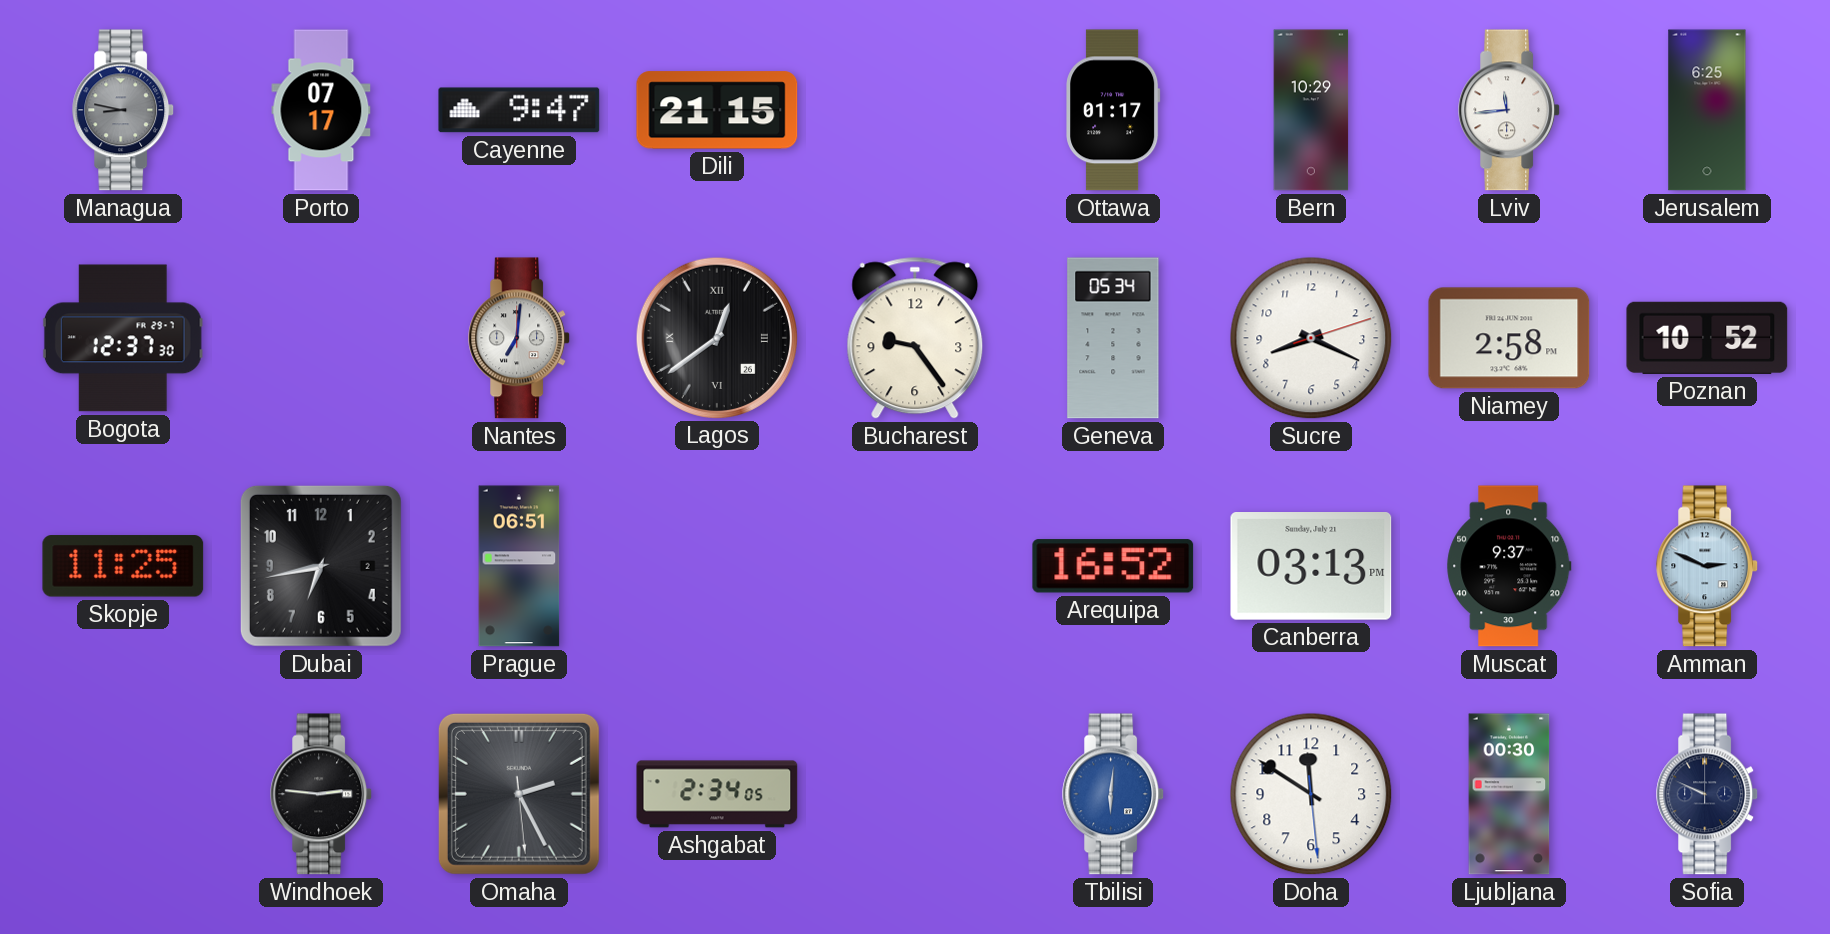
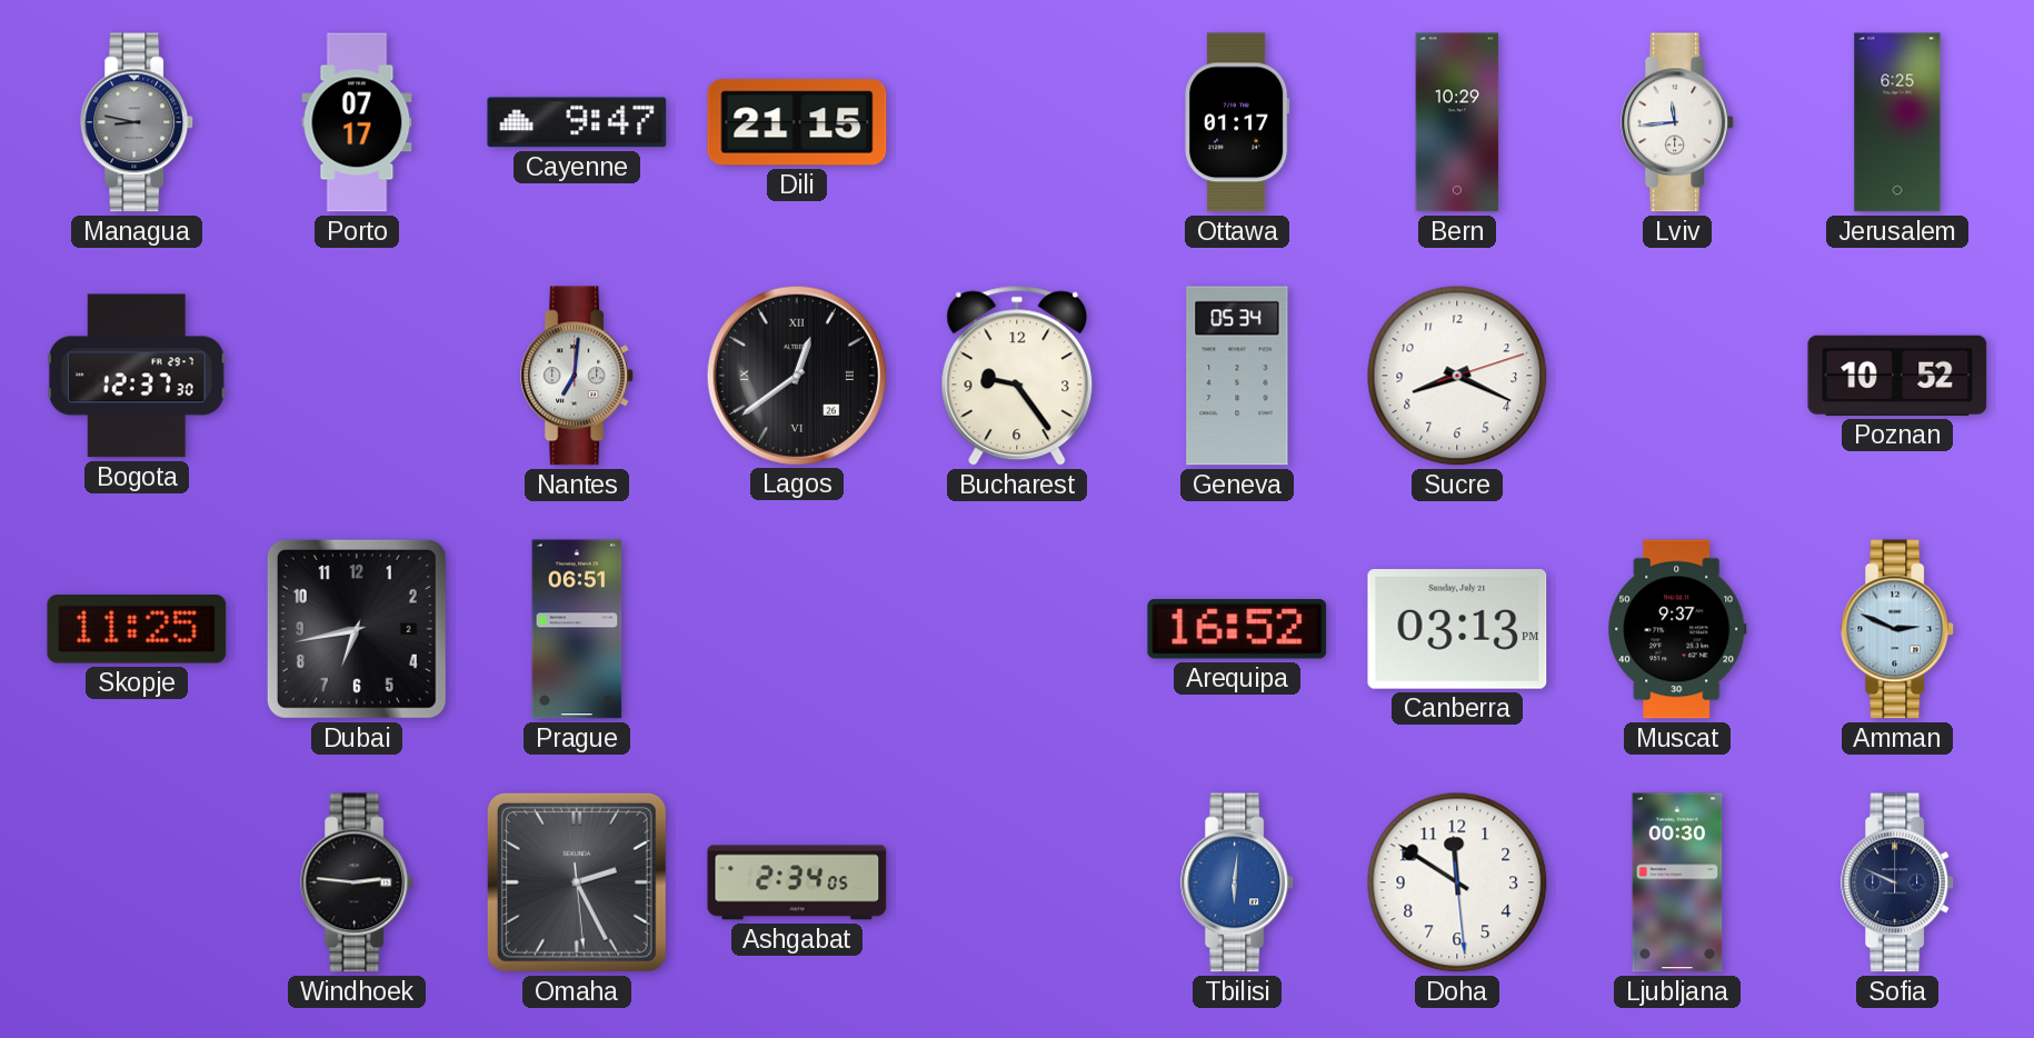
Niamey: 2:58 -> none (1509, 338)
